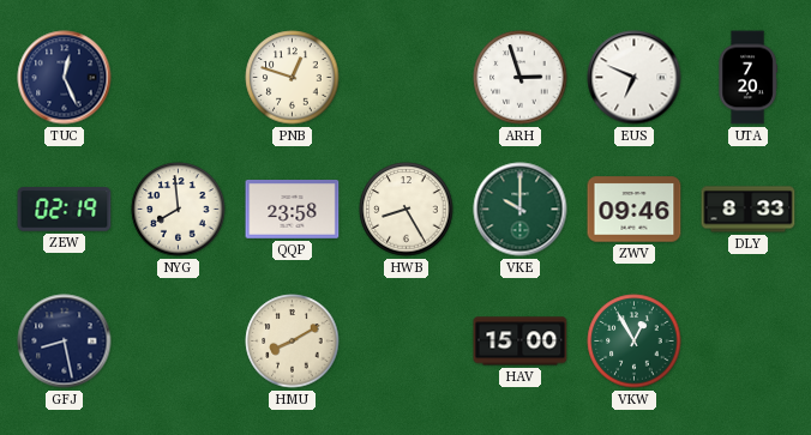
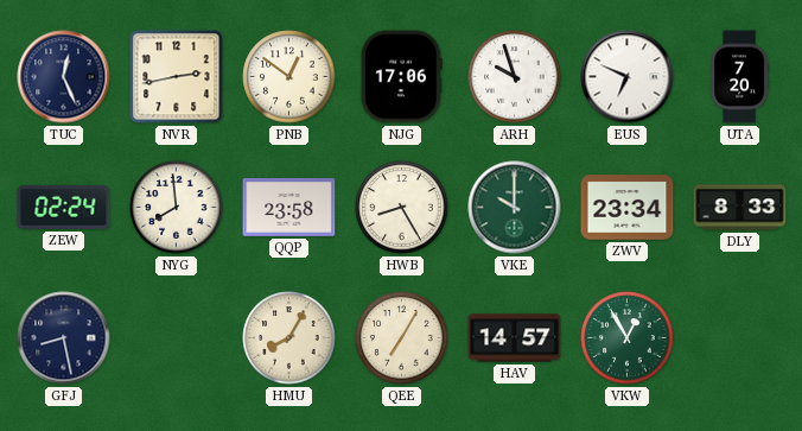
NVR: none -> 2:43 (177, 77)
PNB: 12:48 -> 12:51 (289, 77)
NJG: none -> 17:06 (401, 77)
ARH: 2:57 -> 9:57 (515, 77)
ZEW: 02:19 -> 02:24 (64, 208)
ZWV: 09:46 -> 23:34 (628, 208)
HMU: 8:10 -> 8:05 (289, 338)
QEE: none -> 7:05 (402, 338)
HAV: 15:00 -> 14:57 (515, 338)
